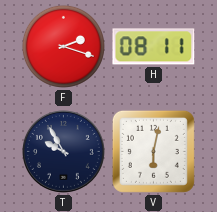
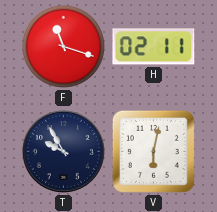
F: 2:18 -> 11:18 (63, 46)
H: 08:11 -> 02:11 (154, 47)
